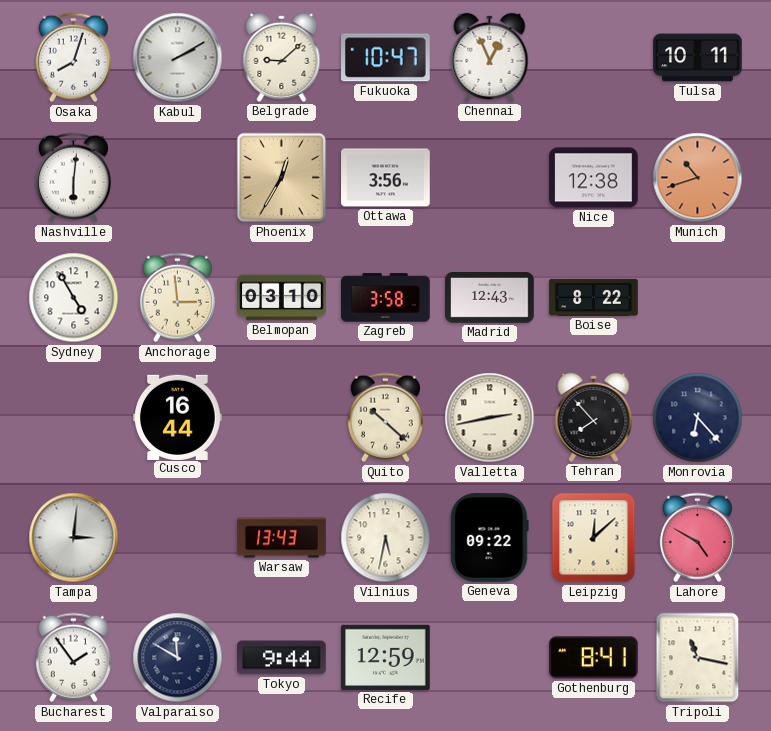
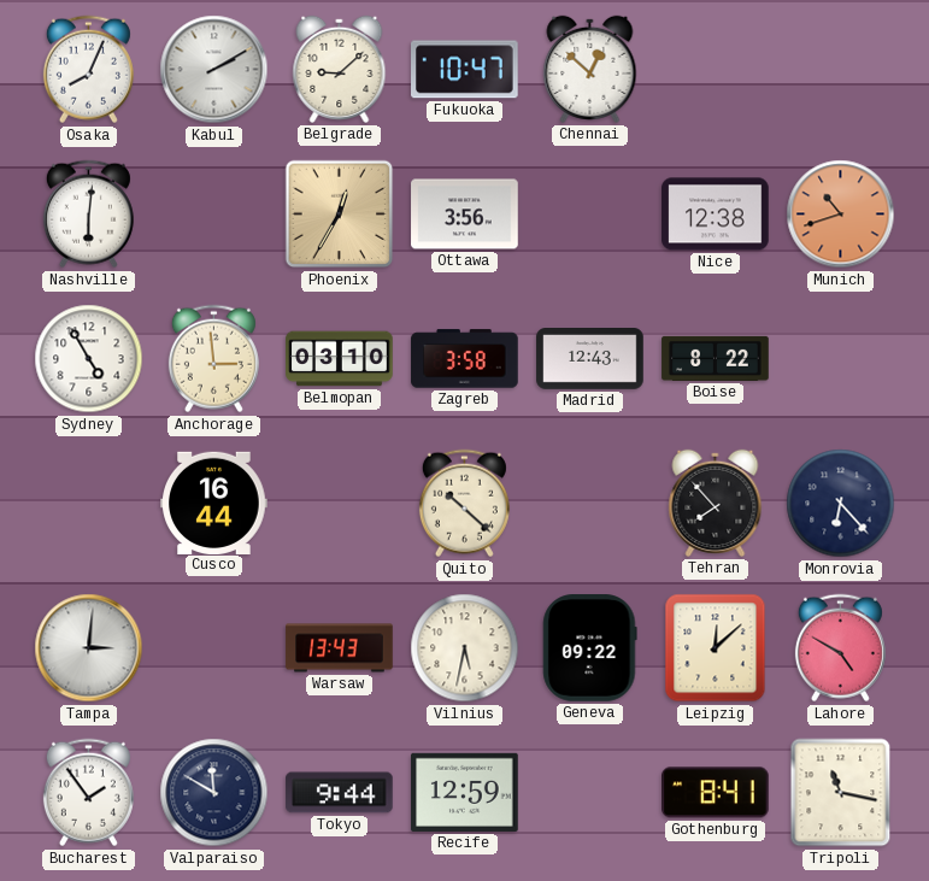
Osaka: 8:03 -> 8:04 (88, 70)
Chennai: 12:56 -> 12:52 (590, 69)
Tulsa: 10:11 -> none (698, 58)
Valletta: 2:43 -> none (490, 418)
